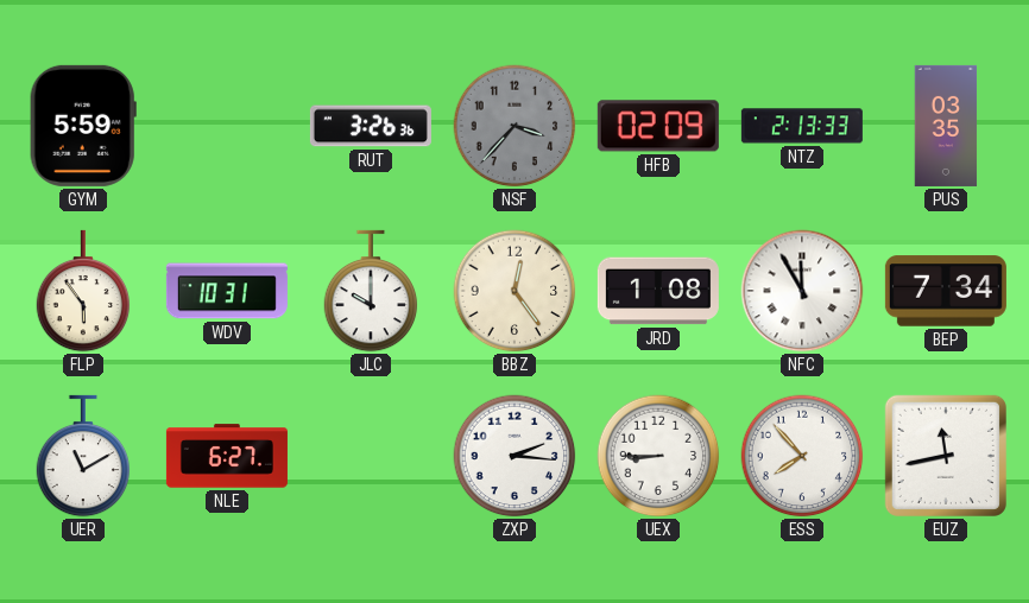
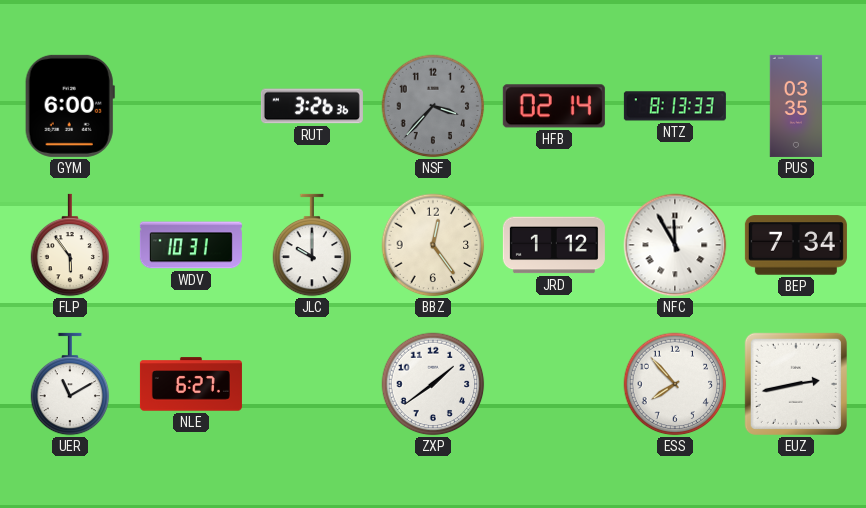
GYM: 5:59 -> 6:00 (70, 106)
HFB: 02:09 -> 02:14 (554, 106)
NTZ: 2:13 -> 8:13 (675, 106)
JRD: 1:08 -> 1:12 (554, 245)
ZXP: 2:16 -> 1:39 (433, 384)
UEX: 8:45 -> none (658, 456)
EUZ: 11:43 -> 2:43 (796, 384)
